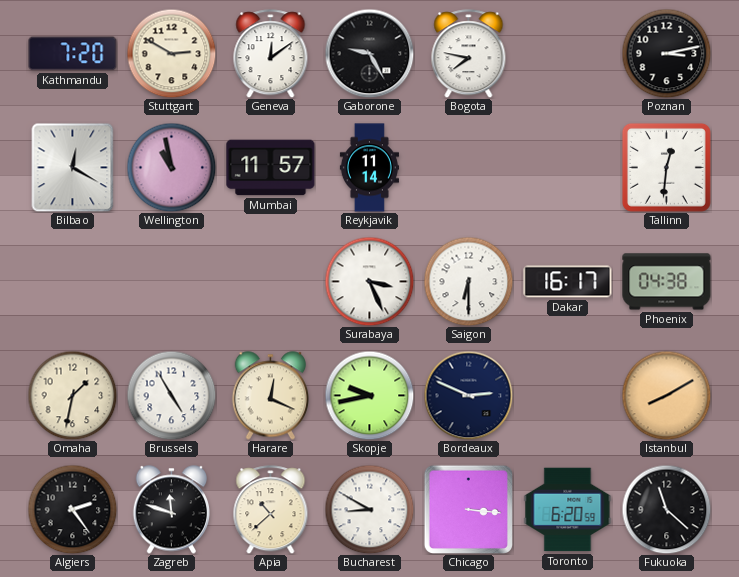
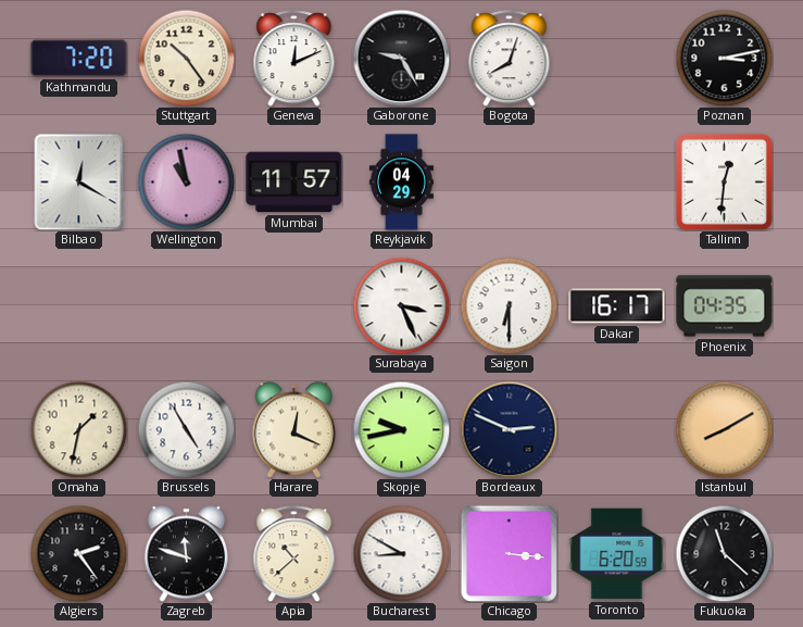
Stuttgart: 2:50 -> 10:24 (186, 58)
Geneva: 12:09 -> 12:11 (294, 59)
Bogota: 7:47 -> 8:03 (510, 59)
Reykjavik: 11:14 -> 04:29 (401, 183)
Phoenix: 04:38 -> 04:35 (725, 306)
